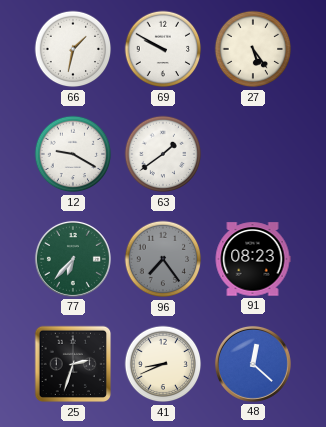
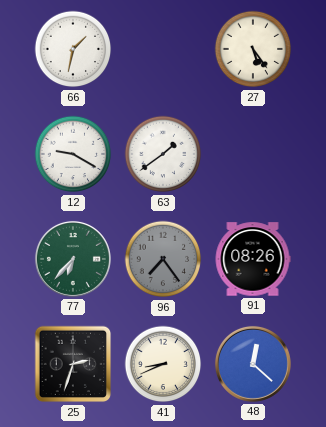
69: 9:50 -> none (163, 49)
91: 08:23 -> 08:26 (253, 259)
